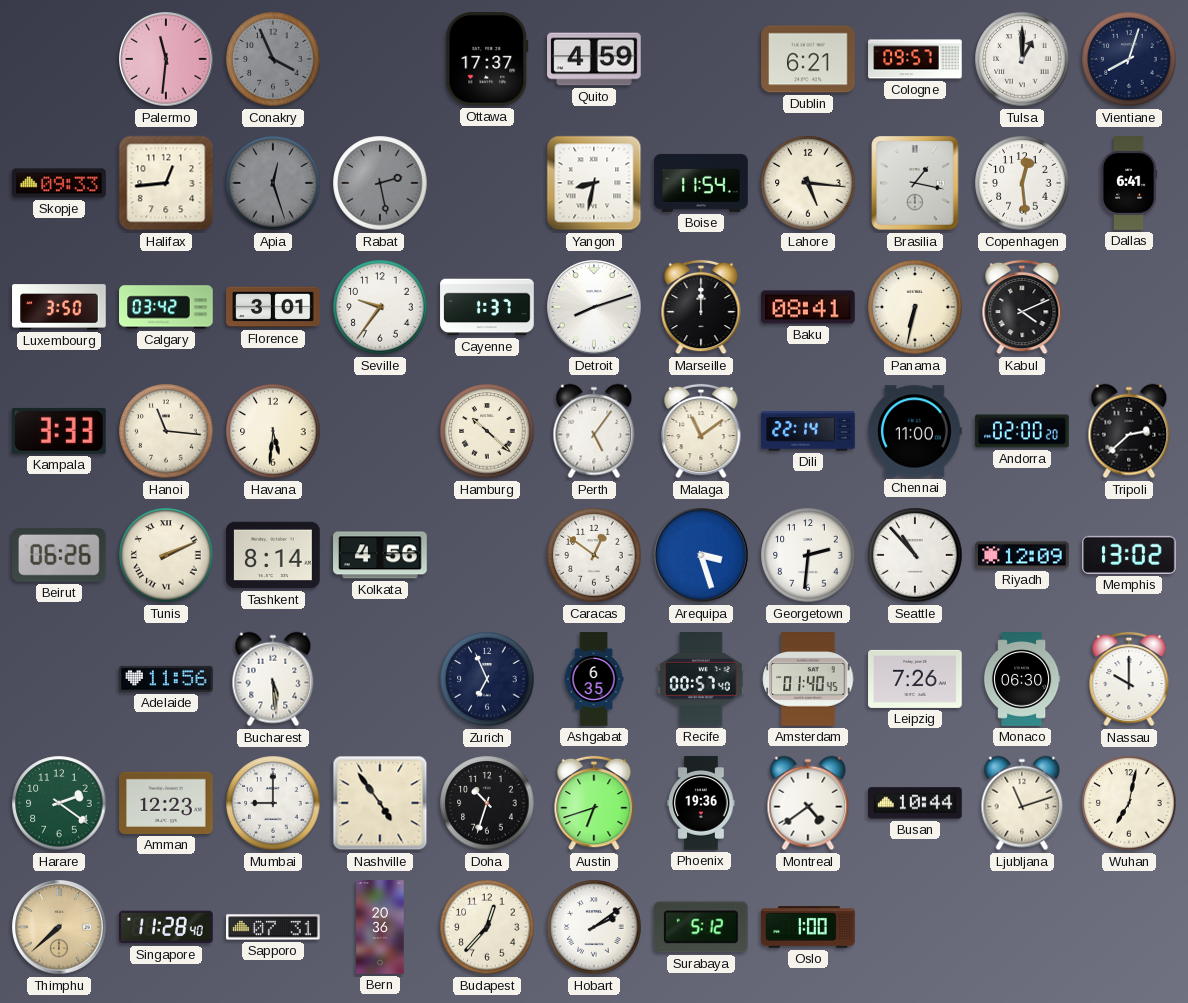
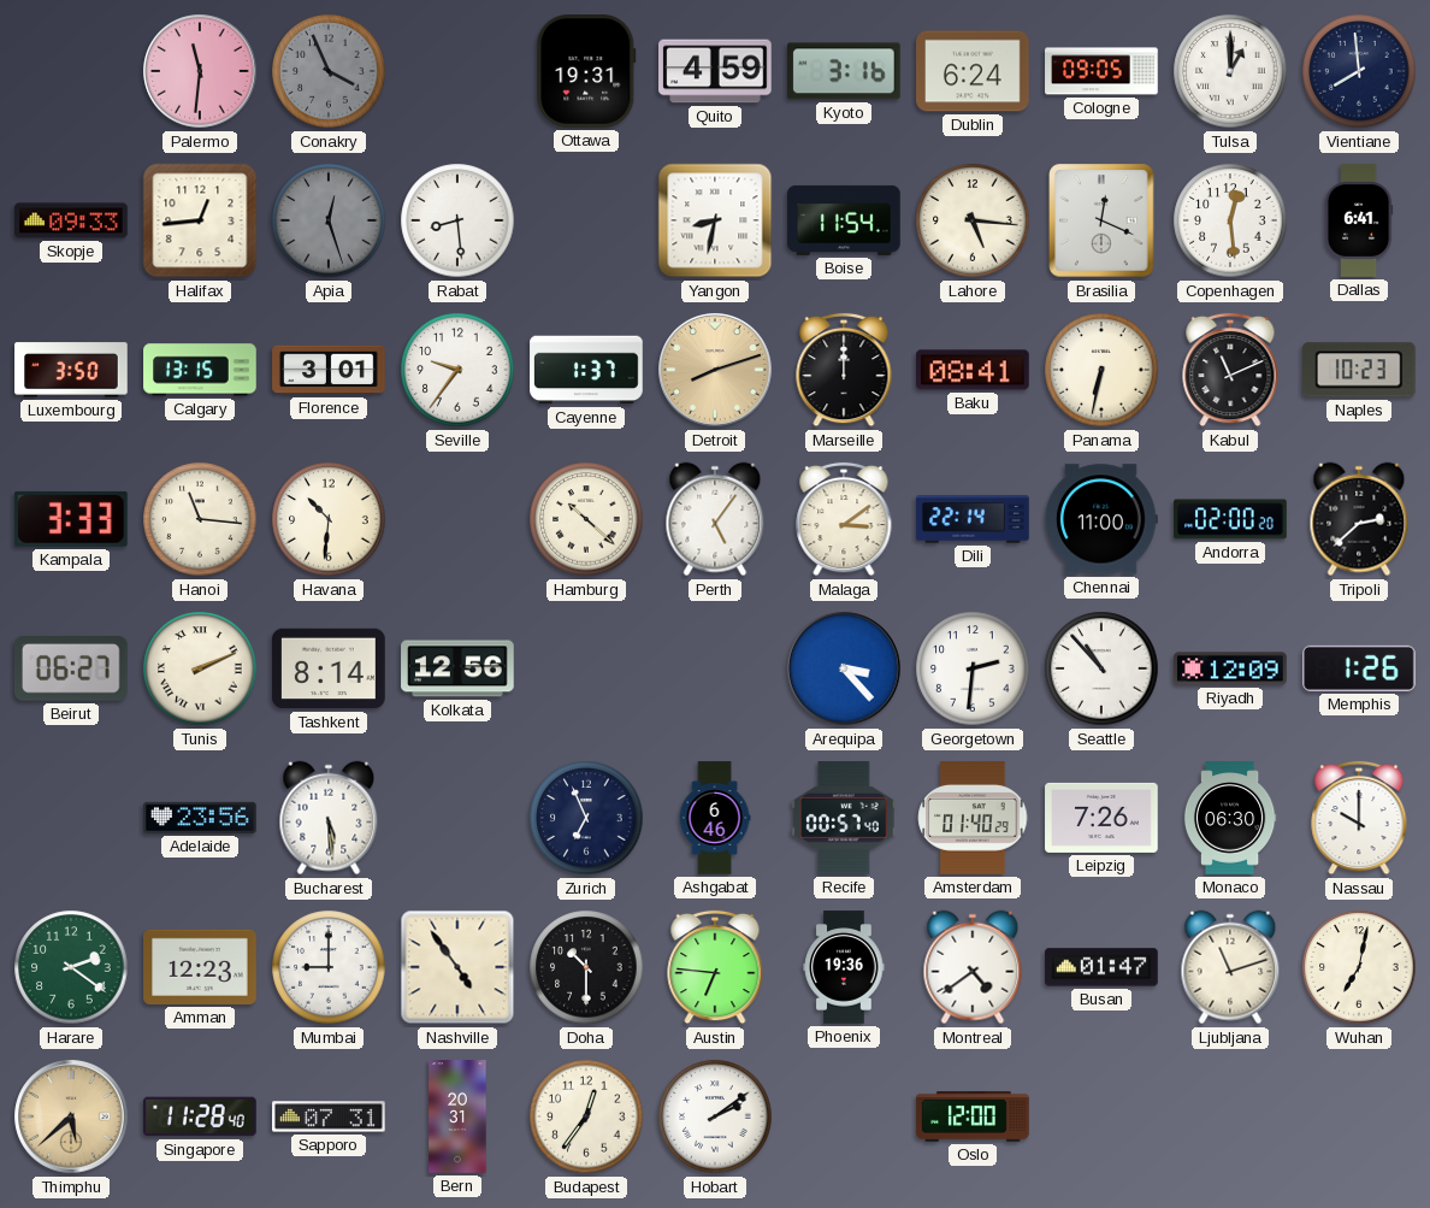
Ottawa: 17:37 -> 19:31 (586, 71)
Kyoto: none -> 3:16 (845, 71)
Dublin: 6:21 -> 6:24 (973, 71)
Cologne: 09:57 -> 09:05 (1101, 71)
Vientiane: 8:03 -> 7:59 (1359, 71)
Rabat: 2:28 -> 8:29 (457, 220)
Rabat dial: grey -> white (457, 220)
Brasilia: 1:17 -> 12:19 (1101, 220)
Calgary: 03:42 -> 13:15 (200, 370)
Detroit dial: white -> champagne (715, 370)
Kabul: 4:11 -> 11:11 (1230, 370)
Naples: none -> 10:23 (1360, 370)
Havana: 5:31 -> 10:31 (329, 519)
Malaga: 11:09 -> 3:09 (844, 519)
Beirut: 06:26 -> 06:27 (72, 668)
Kolkata: 4:56 -> 12:56 (457, 668)
Caracas: 12:51 -> none (594, 555)
Arequipa: 3:27 -> 3:23 (844, 668)
Memphis: 13:02 -> 1:26 (1359, 668)
Adelaide: 11:56 -> 23:56 (200, 818)
Ashgabat: 6:35 -> 6:46 (715, 818)
Amsterdam: 01:40:45 -> 01:40:29 (973, 818)
Doha: 10:33 -> 10:30 (586, 967)
Austin: 6:42 -> 6:46 (715, 967)
Busan: 10:44 -> 01:47 (1101, 967)
Thimphu: 7:38 -> 5:38 (71, 1116)
Bern: 20:36 -> 20:31 (457, 1116)
Budapest: 12:37 -> 12:36 (586, 1116)
Surabaya: 5:12 -> none (701, 927)
Oslo: 1:00 -> 12:00 (973, 1116)
